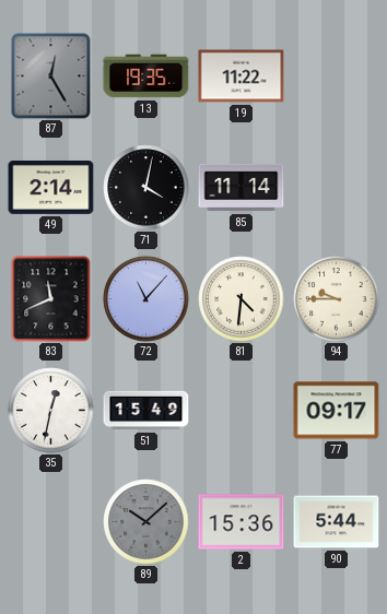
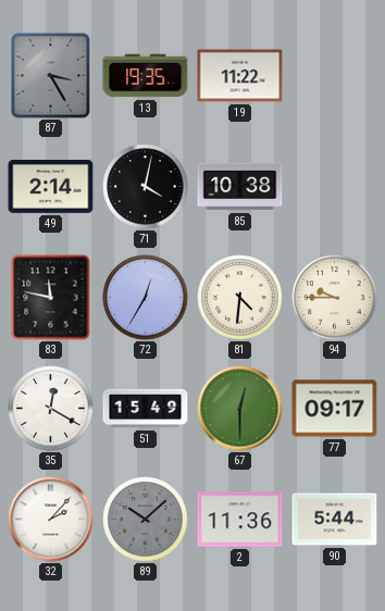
87: 12:25 -> 3:25 (51, 76)
85: 11:14 -> 10:38 (240, 187)
83: 11:41 -> 11:47 (51, 298)
72: 11:07 -> 12:35 (146, 298)
35: 12:32 -> 12:20 (51, 409)
67: none -> 12:30 (240, 409)
32: none -> 2:07 (51, 520)
2: 15:36 -> 11:36 (240, 520)
